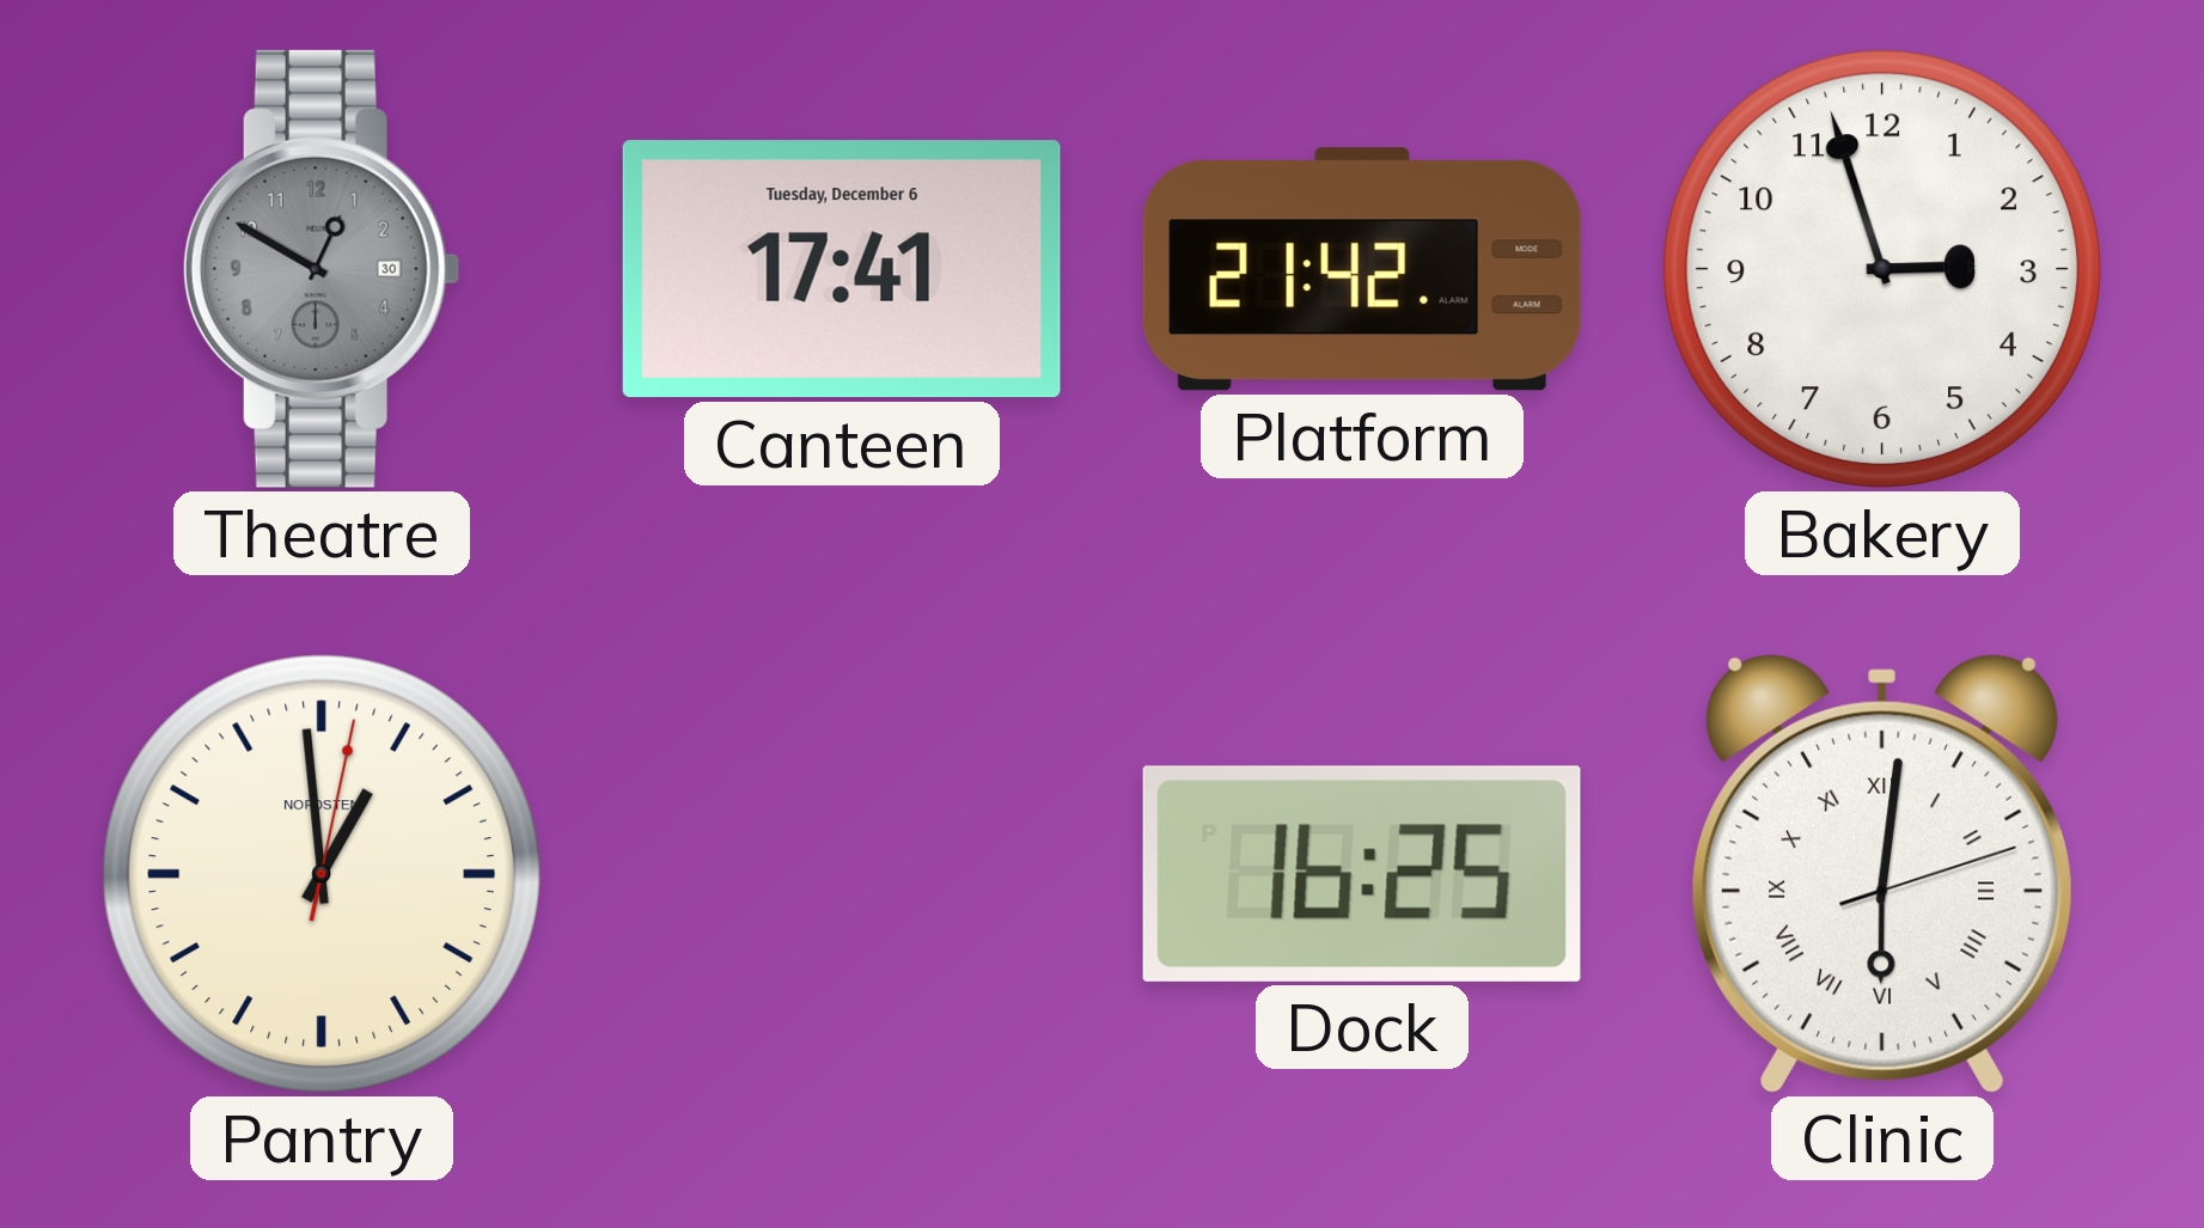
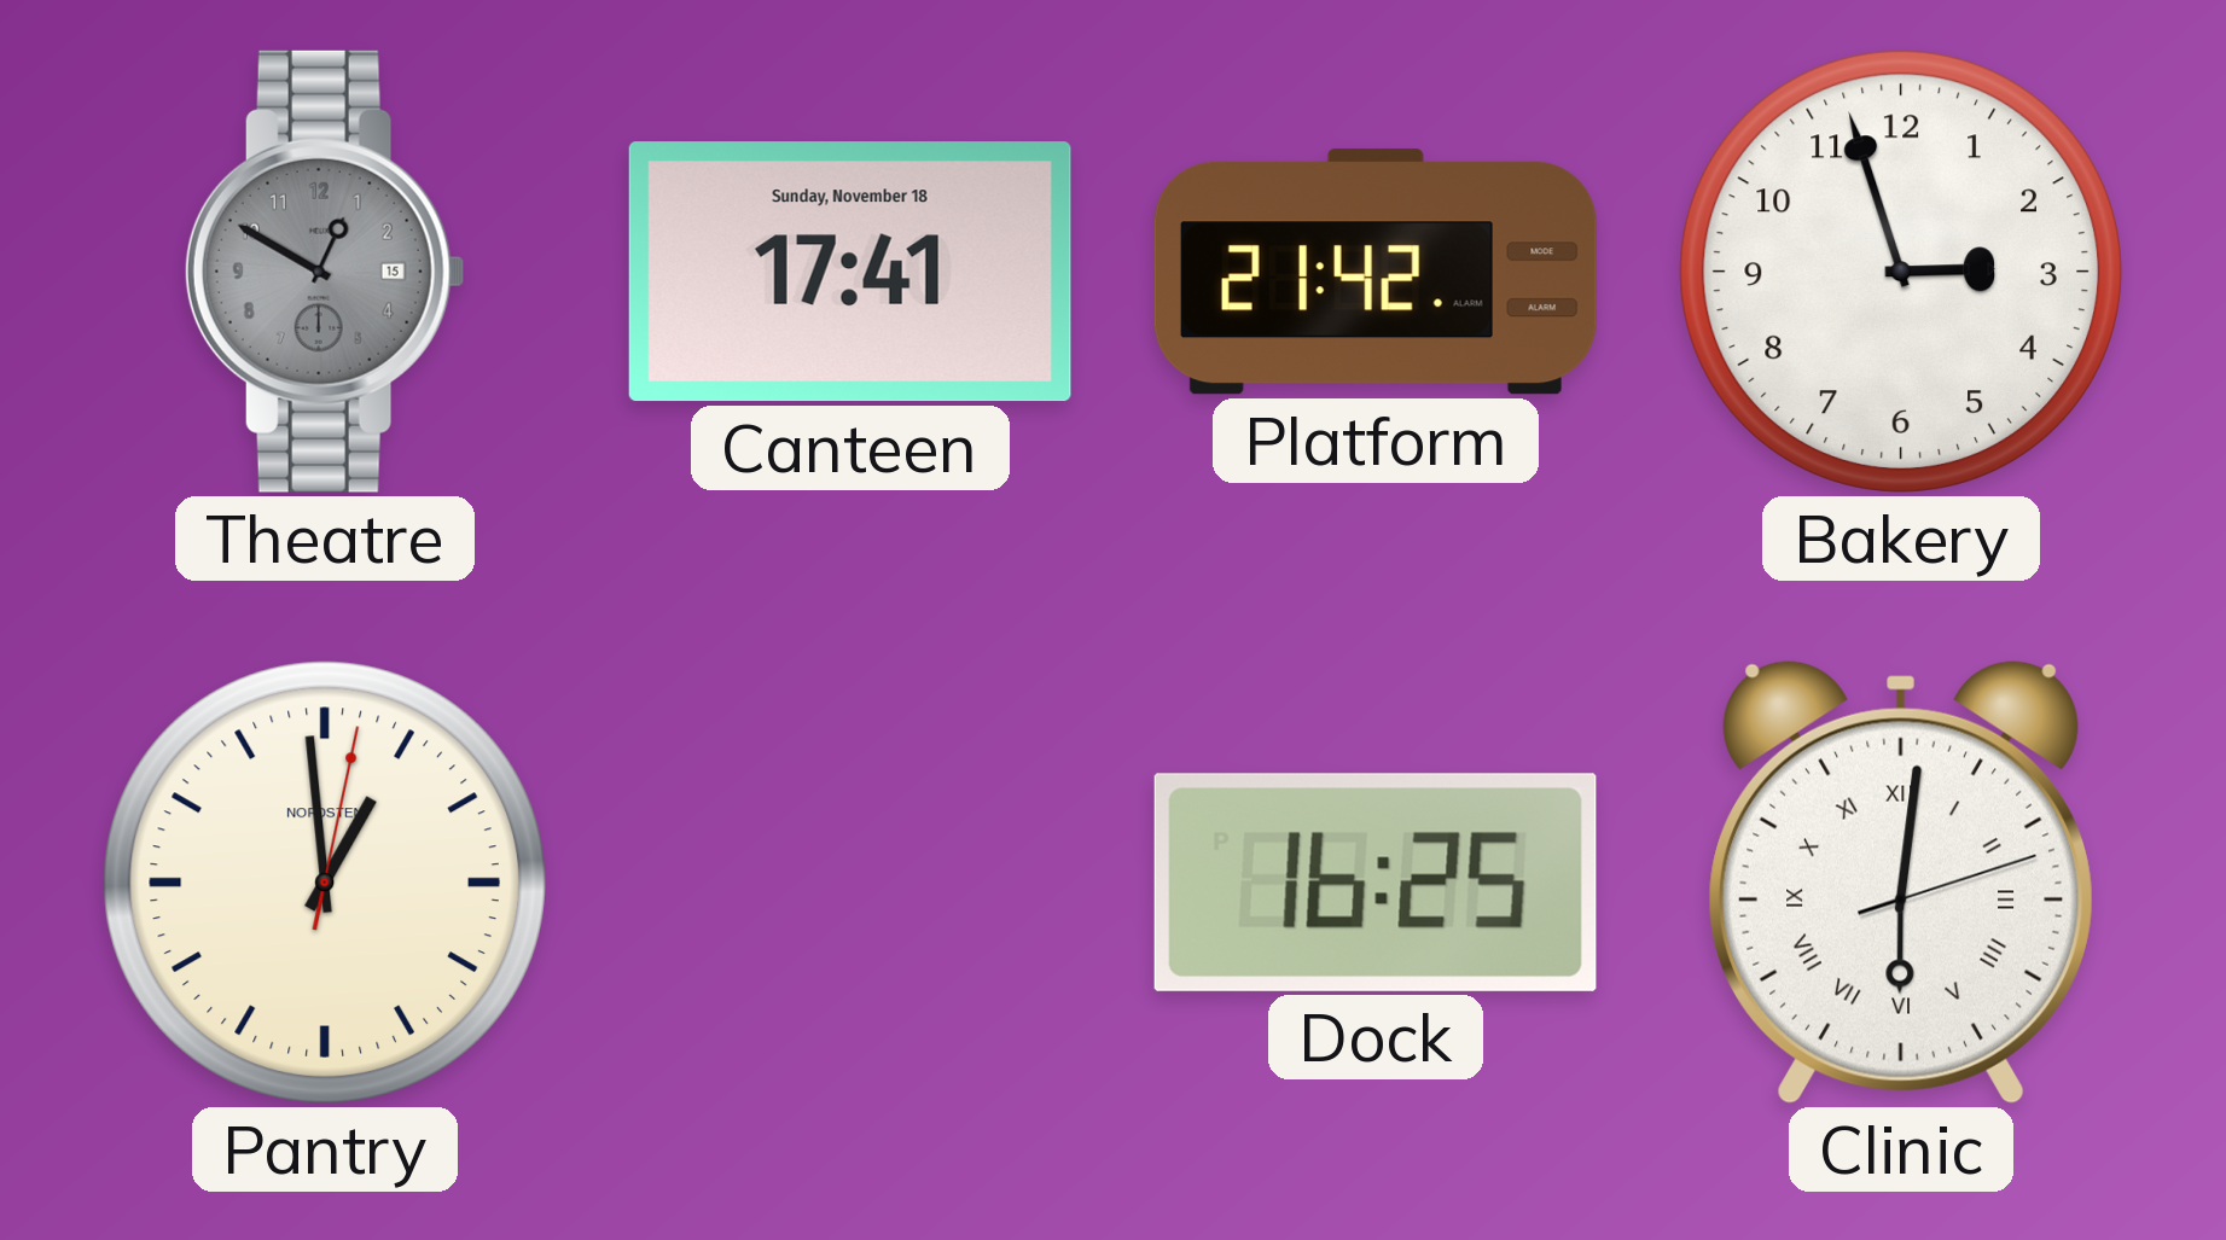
Theatre date: 30 -> 15 (325, 272)
Canteen date: Tuesday, December 6 -> Sunday, November 18 (850, 272)
